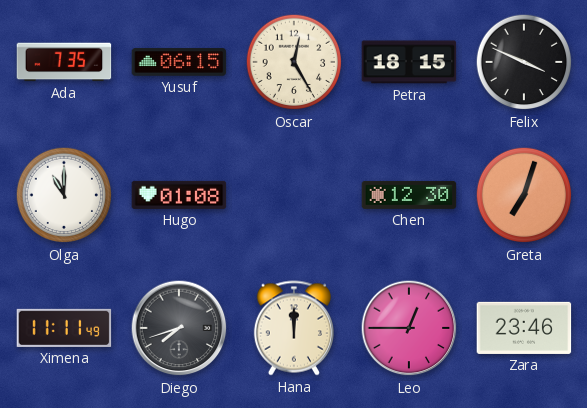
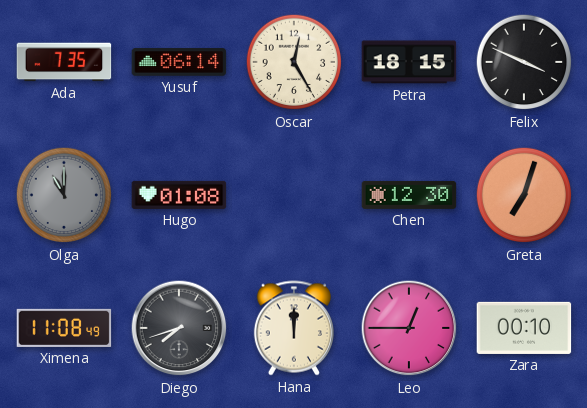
Yusuf: 06:15 -> 06:14 (179, 62)
Olga dial: white -> grey (64, 195)
Ximena: 11:11 -> 11:08 (64, 328)
Zara: 23:46 -> 00:10 (524, 328)
